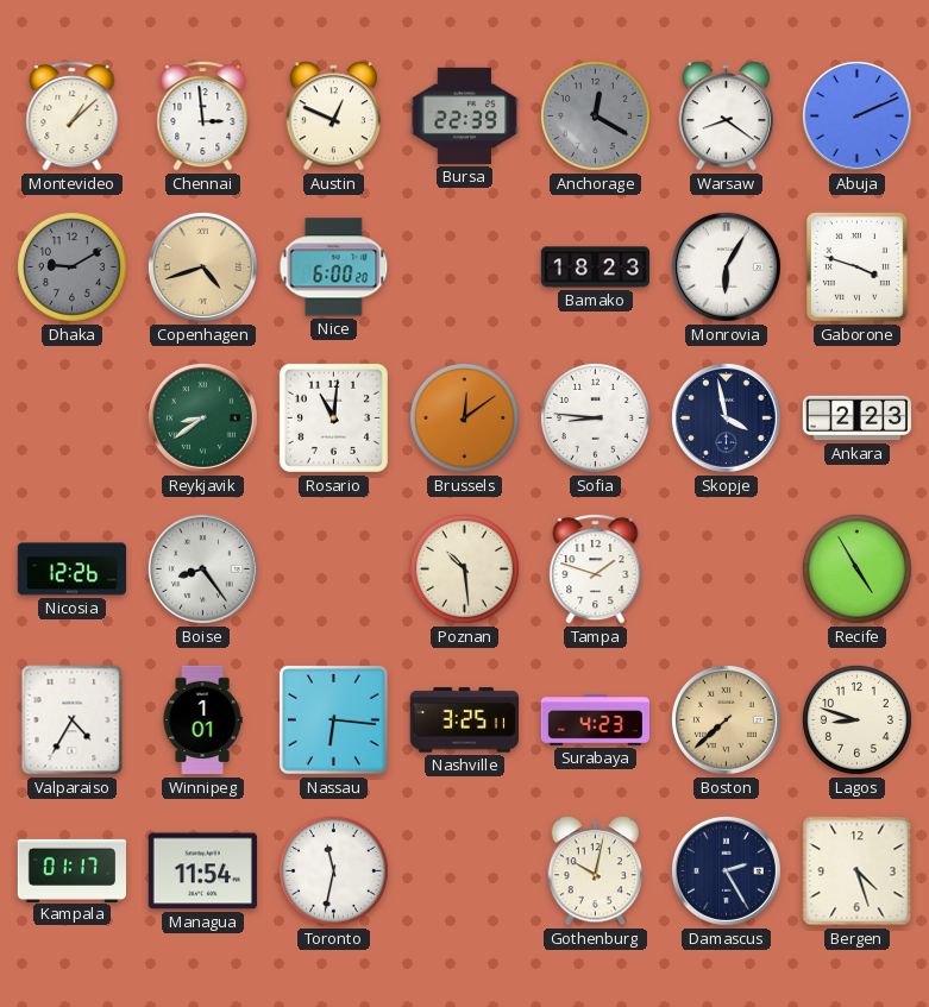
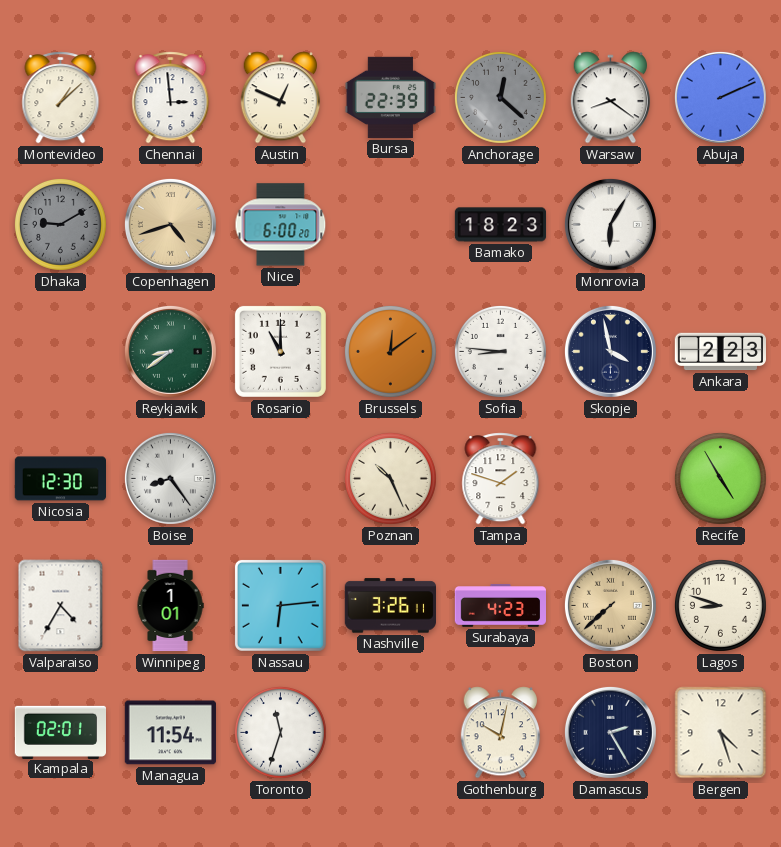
Anchorage: 12:20 -> 12:22 (500, 97)
Gaborone: 3:48 -> none (856, 266)
Rosario: 11:01 -> 11:00 (280, 351)
Nicosia: 12:26 -> 12:30 (60, 479)
Poznan: 10:29 -> 10:26 (390, 478)
Nassau: 6:16 -> 6:14 (280, 605)
Nashville: 3:25 -> 3:26 (390, 606)
Kampala: 01:17 -> 02:01 (60, 732)
Toronto: 11:32 -> 11:33 (280, 732)
